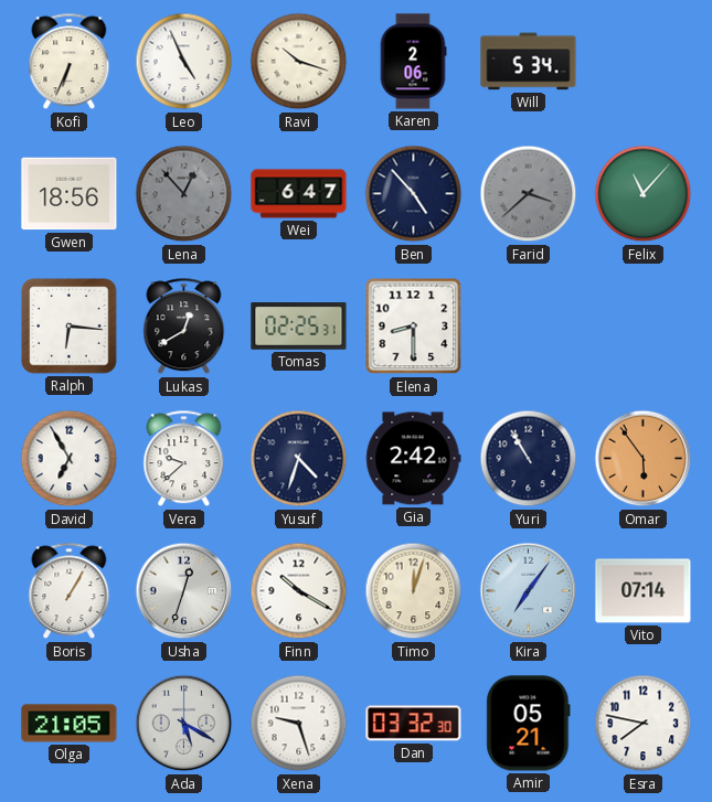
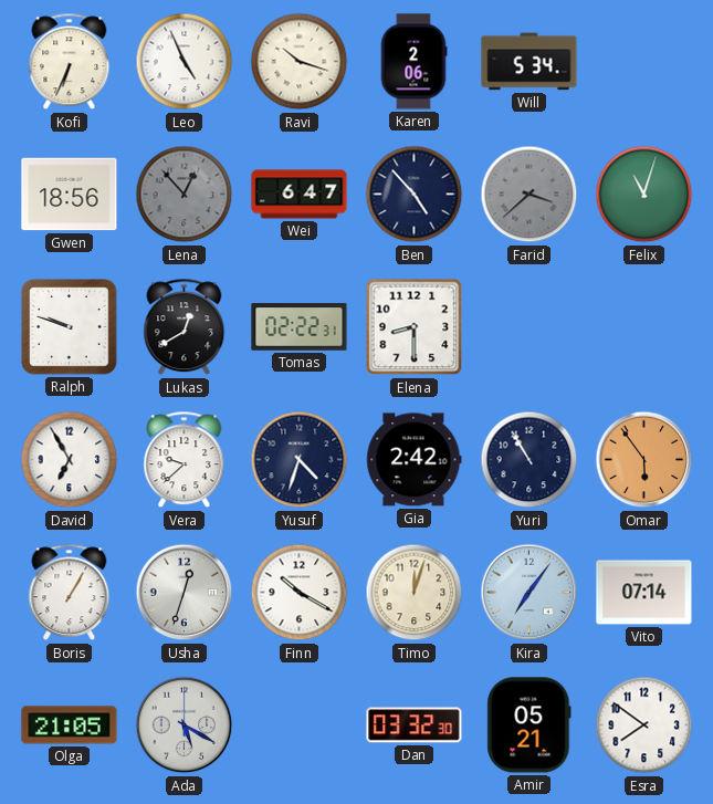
Felix: 11:07 -> 11:03 (644, 195)
Ralph: 6:16 -> 9:48 (70, 327)
Tomas: 02:25 -> 02:22 (300, 327)
Xena: 9:27 -> none (299, 724)
Esra: 7:47 -> 7:51 (644, 725)
